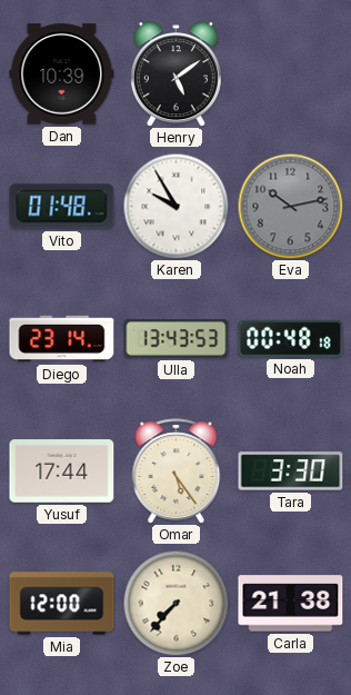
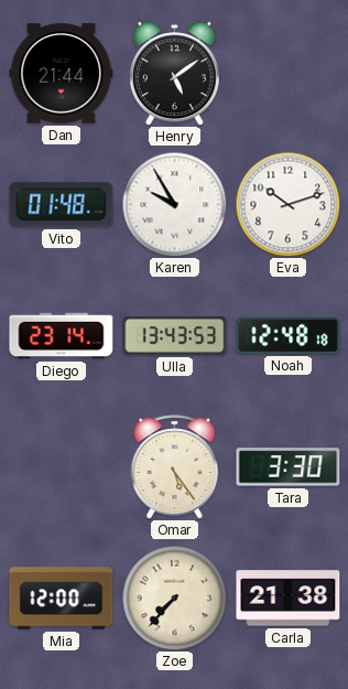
Dan: 10:39 -> 21:44 (62, 74)
Eva: 10:13 -> 10:12 (287, 204)
Eva dial: grey -> white (287, 204)
Noah: 00:48 -> 12:48 (289, 335)
Yusuf: 17:44 -> none (62, 471)
